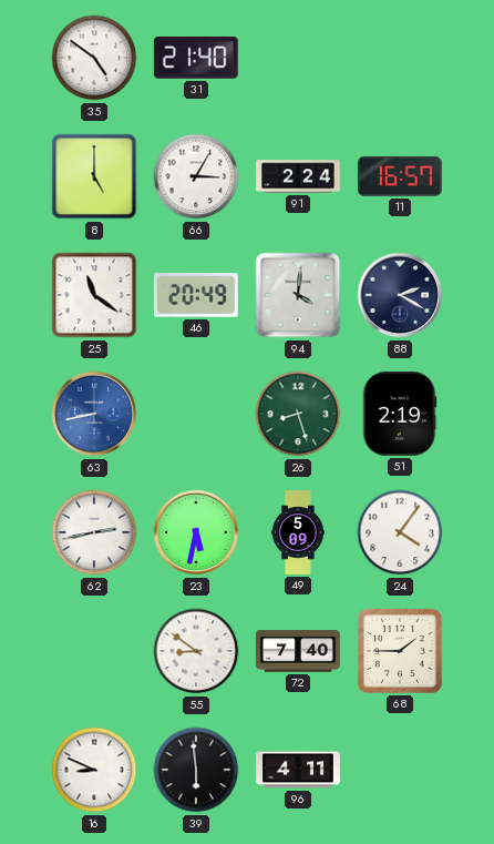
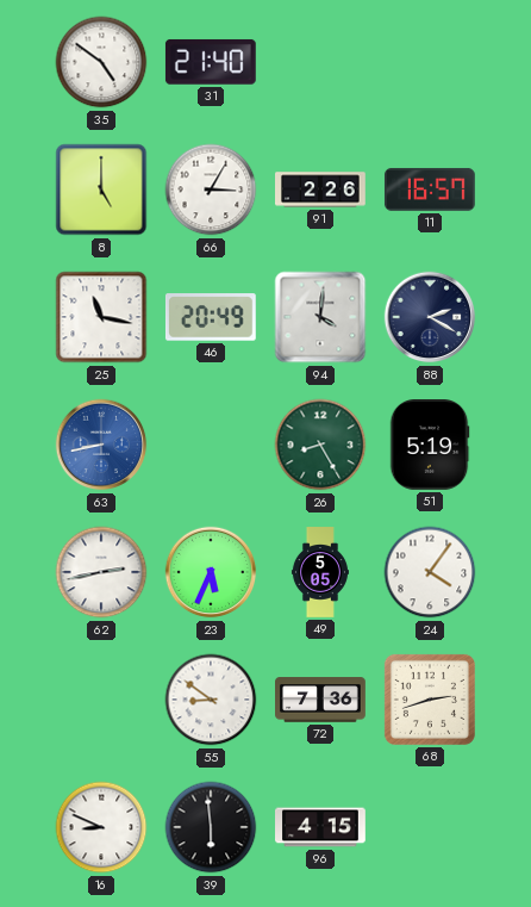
91: 2:24 -> 2:26 (321, 190)
25: 11:21 -> 11:17 (101, 317)
26: 8:27 -> 8:25 (320, 445)
51: 2:19 -> 5:19 (430, 446)
23: 5:32 -> 5:34 (211, 572)
49: 5:09 -> 5:05 (320, 572)
72: 7:40 -> 7:36 (321, 700)
68: 1:45 -> 2:42 (430, 700)
96: 4:11 -> 4:15 (321, 827)
